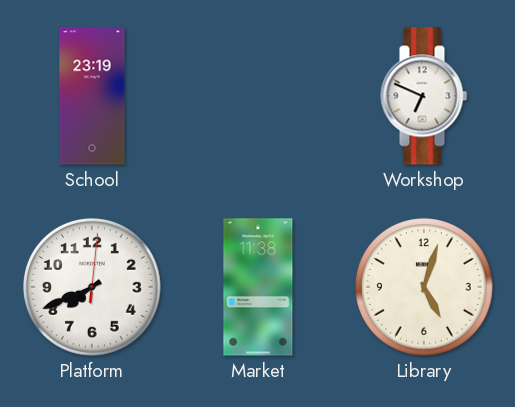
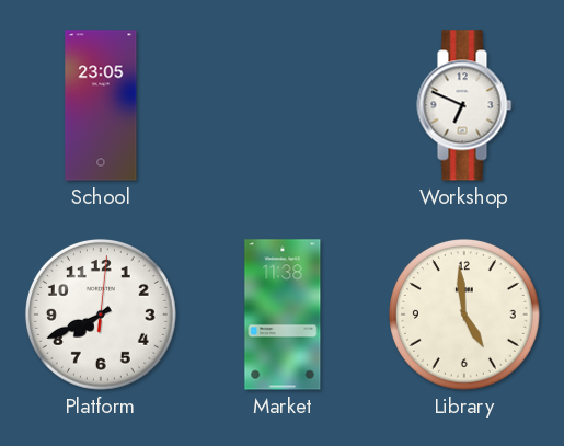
School: 23:19 -> 23:05 (101, 105)
Library: 5:03 -> 4:59 (464, 315)
